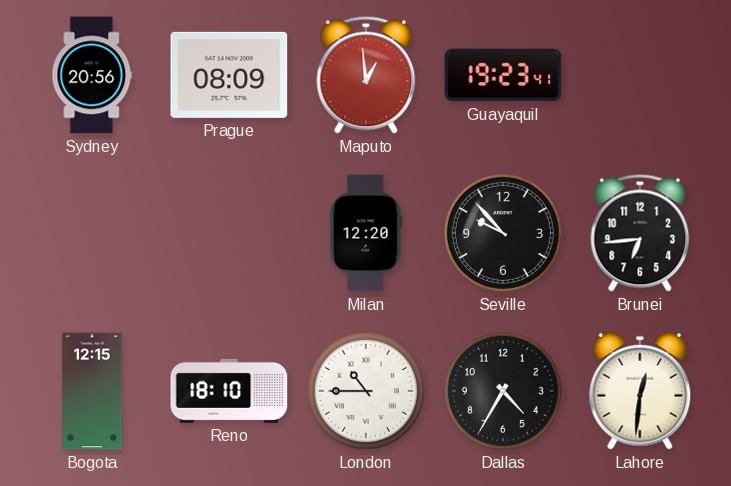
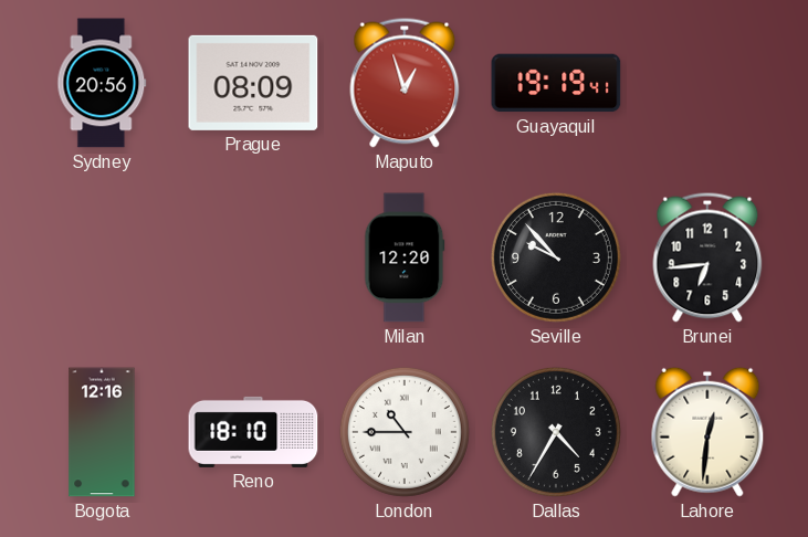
Maputo: 12:59 -> 12:57 (405, 83)
Guayaquil: 19:23 -> 19:19 (556, 83)
Bogota: 12:15 -> 12:16 (102, 432)
